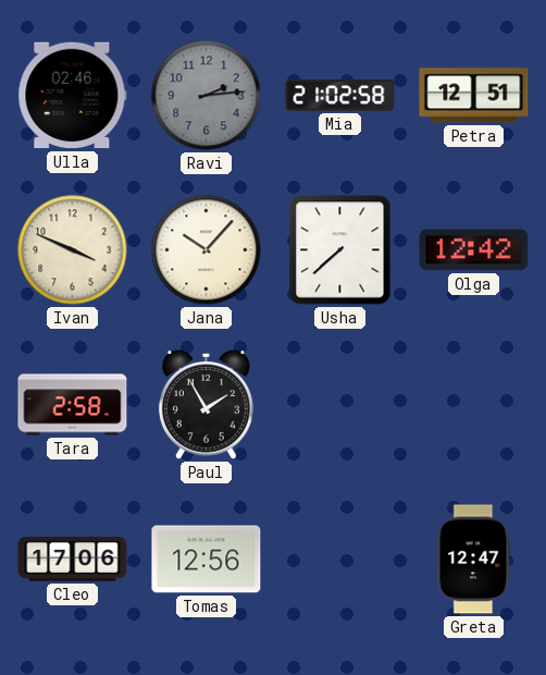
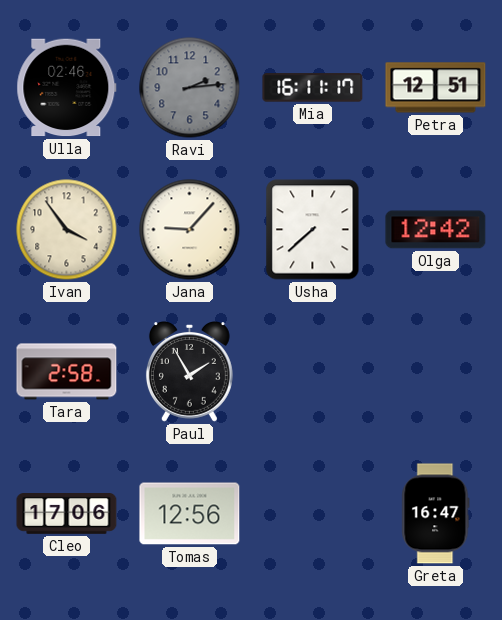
Mia: 21:02 -> 16:11 (313, 88)
Ivan: 3:49 -> 3:54 (67, 230)
Jana: 10:07 -> 9:07 (190, 230)
Greta: 12:47 -> 16:47 (436, 514)
